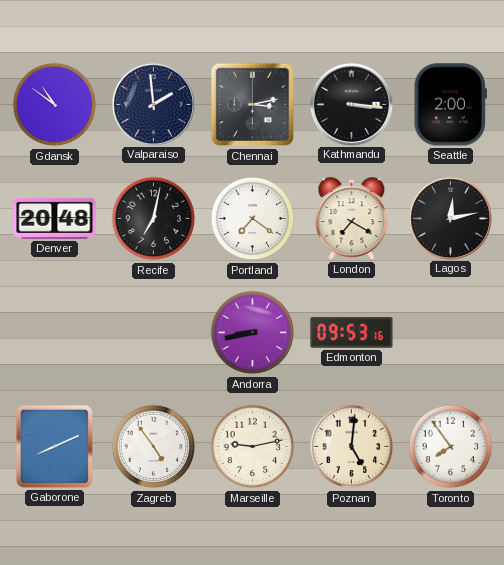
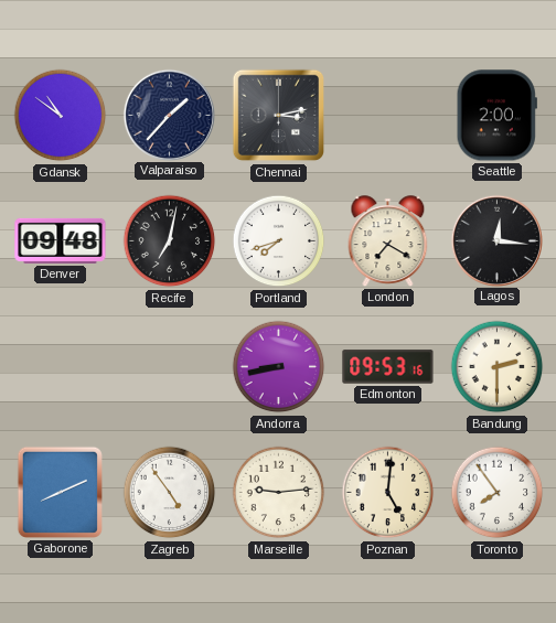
Valparaiso: 1:59 -> 1:37 (169, 115)
Kathmandu: 3:16 -> none (351, 104)
Denver: 20:48 -> 09:48 (61, 240)
Portland: 7:21 -> 7:42 (279, 241)
Lagos: 12:13 -> 12:16 (496, 240)
Bandung: none -> 2:30 (498, 367)
Marseille: 9:13 -> 9:14 (279, 493)
